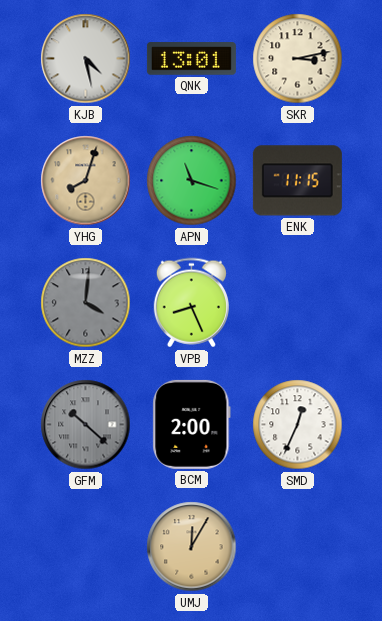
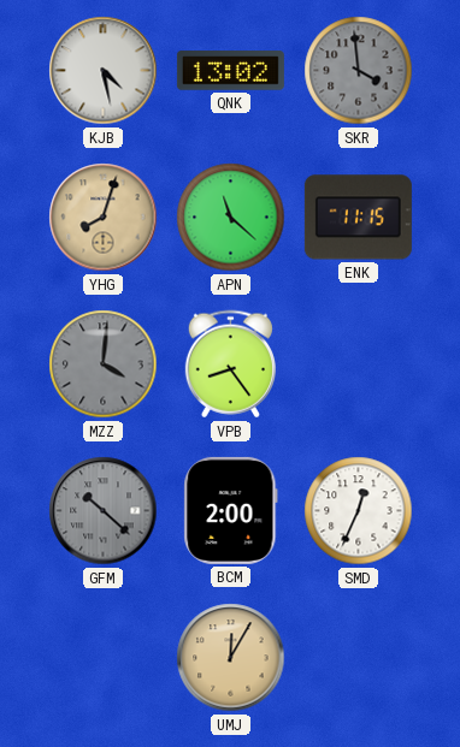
QNK: 13:01 -> 13:02 (230, 71)
SKR: 3:13 -> 3:59 (359, 71)
SKR dial: cream -> grey (359, 71)
APN: 11:18 -> 11:22 (231, 218)
VPB: 8:26 -> 8:24 (230, 364)
